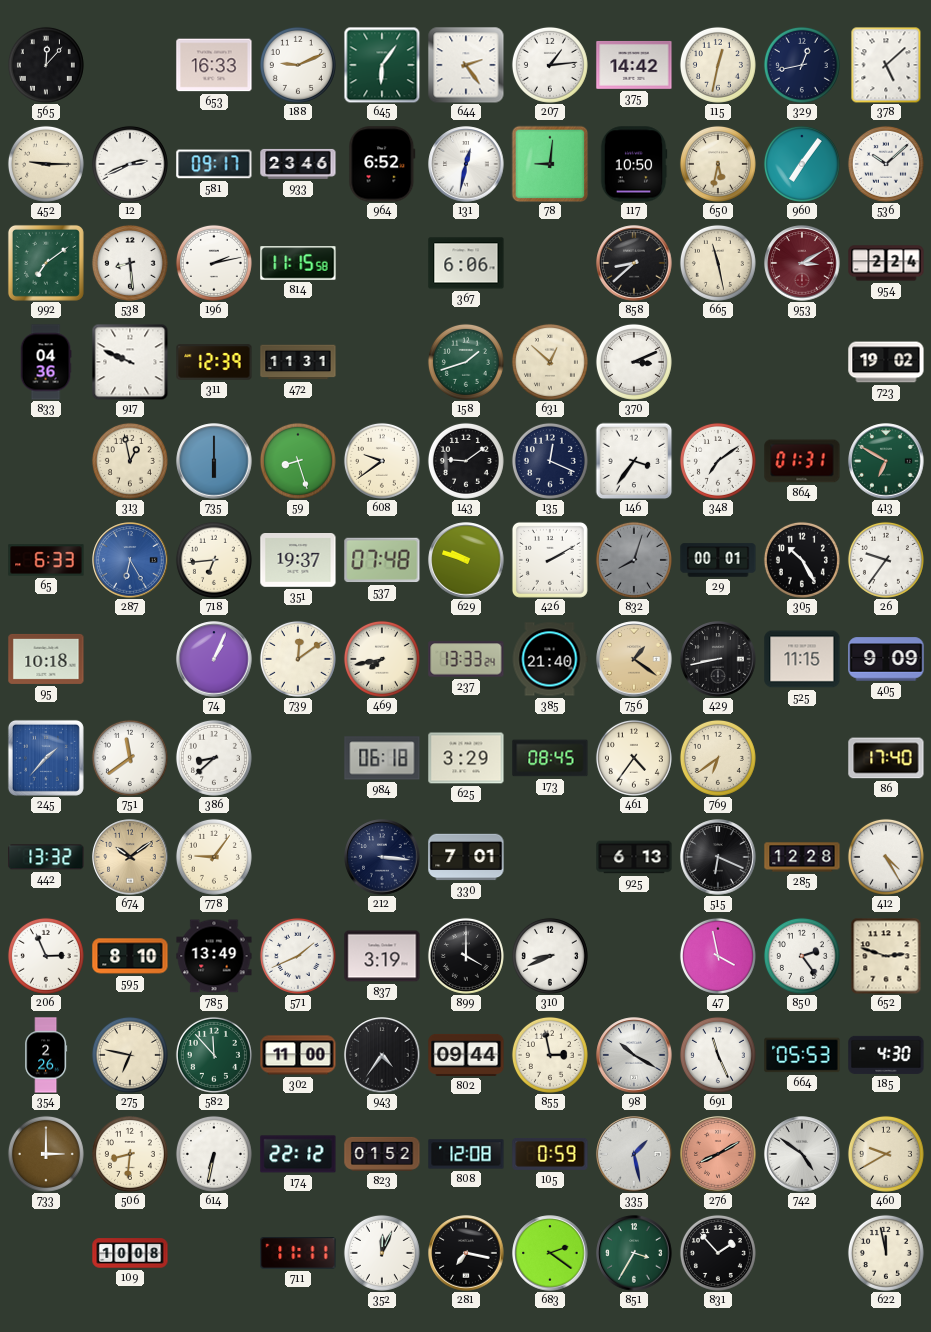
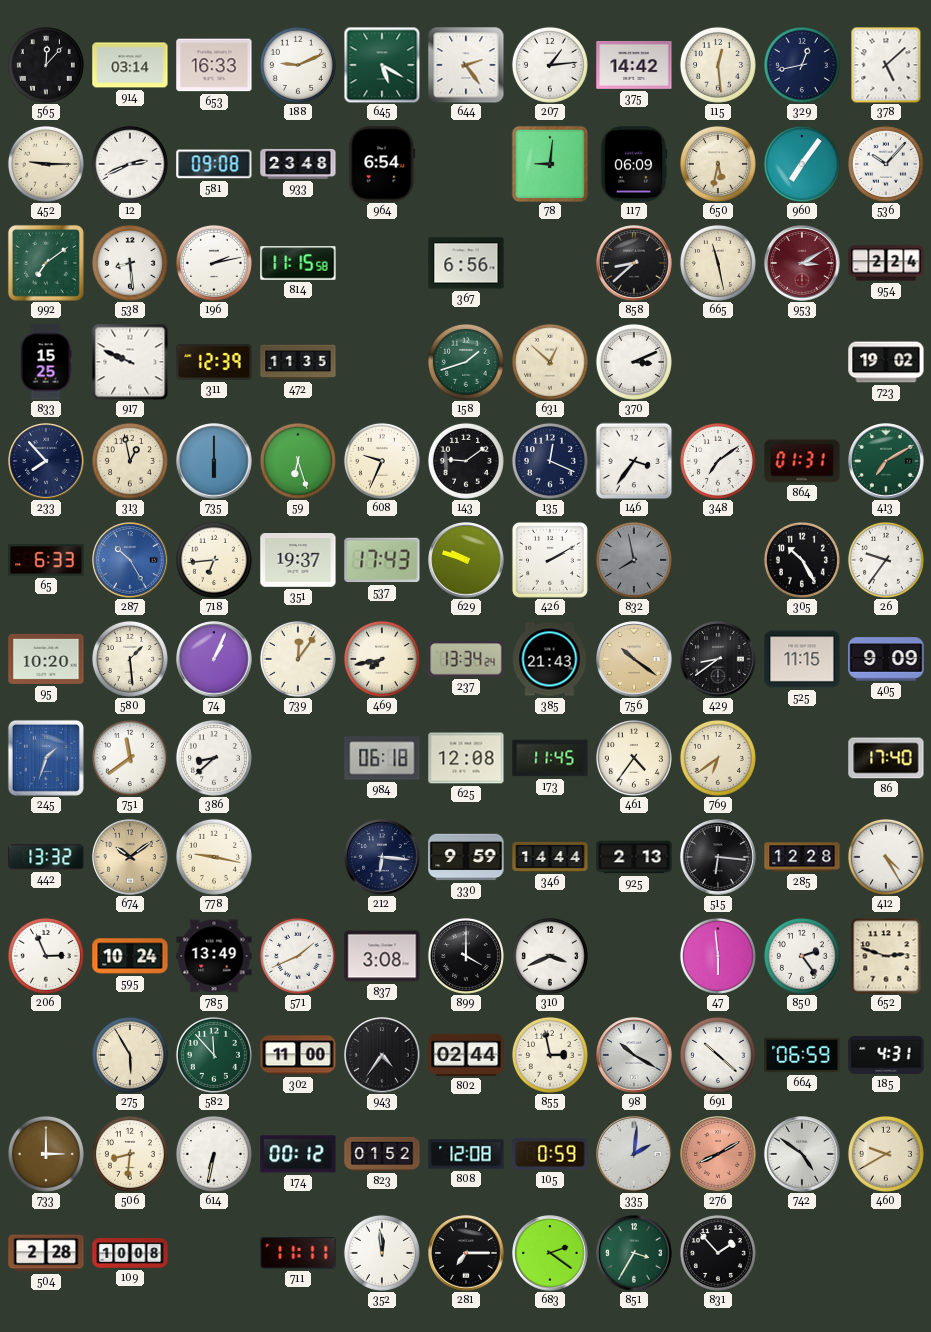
914: none -> 03:14 (130, 65)
645: 6:06 -> 5:20 (382, 65)
115: 12:32 -> 12:29 (718, 65)
581: 09:17 -> 09:08 (214, 164)
933: 23:46 -> 23:48 (298, 164)
964: 6:52 -> 6:54 (382, 164)
131: 12:32 -> none (466, 164)
117: 10:50 -> 06:09 (634, 164)
536: 10:08 -> 10:07 (886, 164)
367: 6:06 -> 6:56 (466, 263)
833: 04:36 -> 15:25 (46, 362)
472: 11:31 -> 11:35 (298, 362)
233: none -> 7:53 (46, 461)
59: 8:27 -> 6:27 (298, 461)
608: 9:39 -> 9:34 (382, 461)
413: 6:50 -> 7:10 (886, 461)
287: 6:25 -> 10:25 (130, 560)
537: 07:48 -> 17:43 (382, 560)
832: 8:03 -> 7:58 (634, 560)
29: 00:01 -> none (718, 560)
95: 10:18 -> 10:20 (46, 659)
580: none -> 1:29 (130, 659)
739: 12:09 -> 12:06 (298, 659)
237: 13:33 -> 13:34 (466, 659)
385: 21:40 -> 21:43 (550, 659)
756: 1:21 -> 10:21 (634, 659)
429: 8:43 -> 8:39 (718, 659)
245: 1:37 -> 1:33 (46, 758)
625: 3:29 -> 12:08 (466, 758)
173: 08:45 -> 11:45 (550, 758)
778: 9:06 -> 9:17 (214, 857)
212: 3:16 -> 6:16 (382, 857)
330: 7:01 -> 9:59 (466, 857)
346: none -> 14:44 (550, 857)
925: 6:13 -> 2:13 (634, 857)
515: 6:19 -> 6:16 (718, 857)
595: 8:10 -> 10:24 (130, 956)
837: 3:19 -> 3:08 (382, 956)
310: 8:41 -> 3:41 (550, 956)
47: 3:58 -> 5:59 (718, 956)
354: 2:26 -> none (46, 1055)
275: 6:47 -> 5:55 (130, 1055)
802: 09:44 -> 02:44 (466, 1055)
691: 11:26 -> 10:22 (718, 1055)
664: 05:53 -> 06:59 (802, 1055)
185: 4:30 -> 4:31 (886, 1055)
174: 22:12 -> 00:12 (298, 1154)
335: 1:28 -> 2:01 (634, 1154)
504: none -> 2:28 (46, 1253)
352: 12:04 -> 11:59 (382, 1253)
281: 7:17 -> 7:15 (466, 1253)
622: 11:58 -> none (886, 1253)
